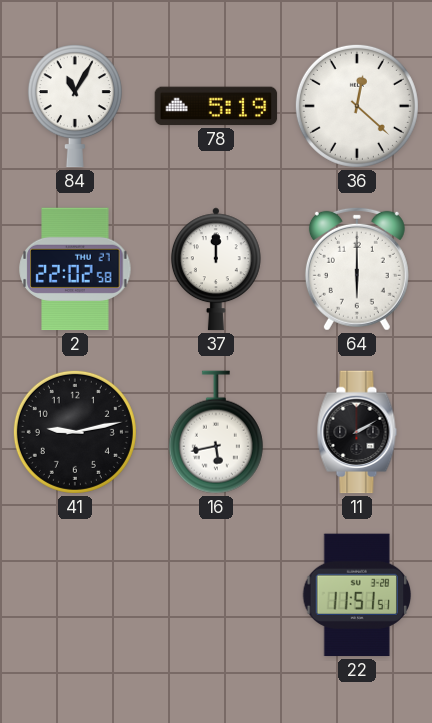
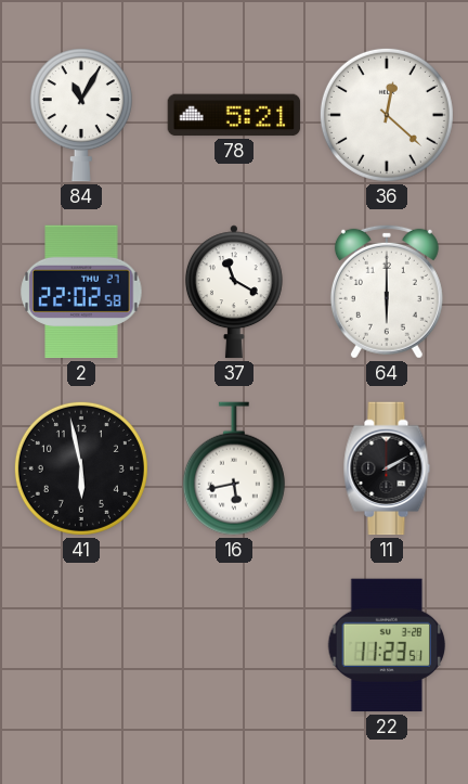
78: 5:19 -> 5:21 (234, 115)
37: 12:00 -> 11:20 (234, 292)
41: 9:13 -> 5:58 (81, 468)
22: 11:51 -> 11:23 (387, 645)
